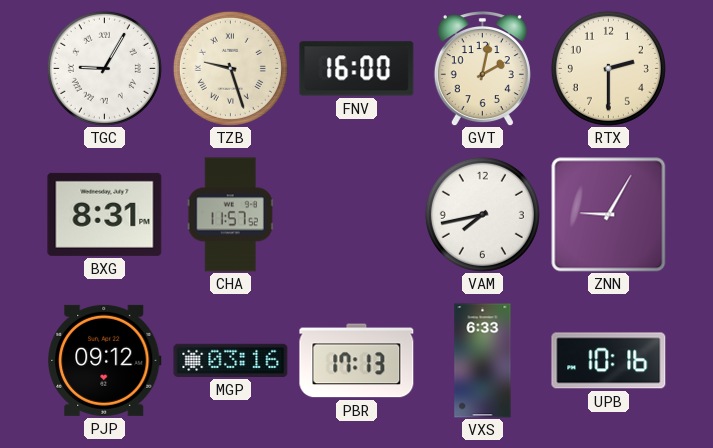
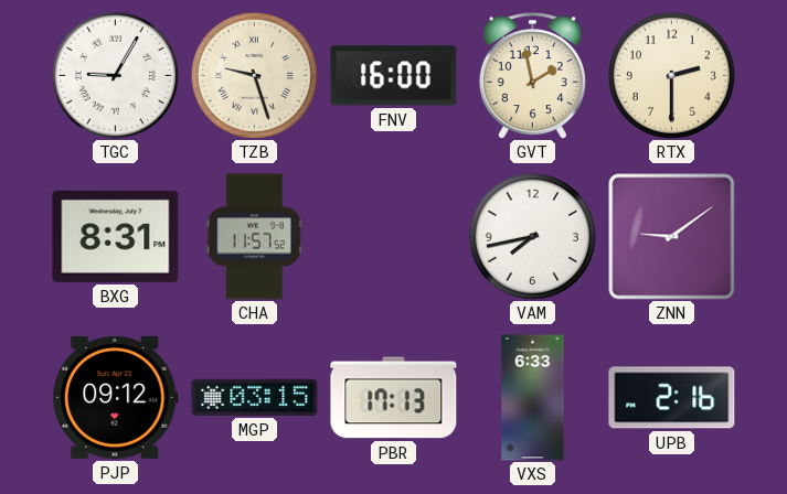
GVT: 2:02 -> 1:58 (532, 76)
ZNN: 9:05 -> 9:09 (672, 237)
MGP: 03:16 -> 03:15 (255, 397)
UPB: 10:16 -> 2:16 (672, 398)
